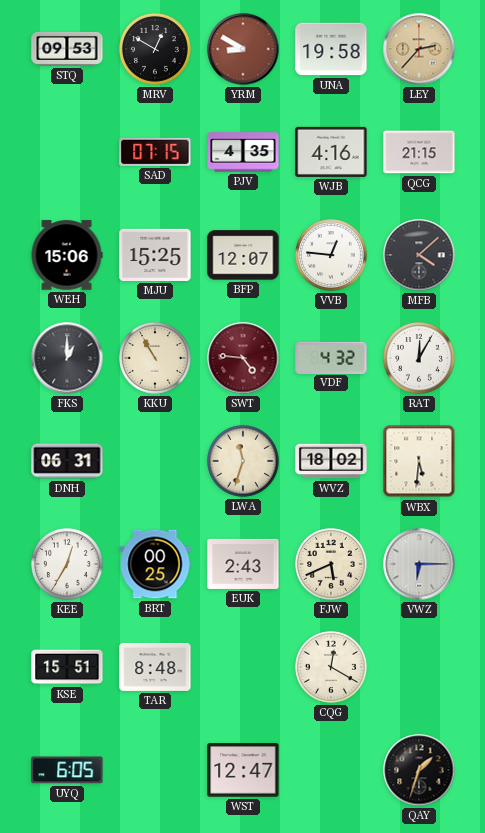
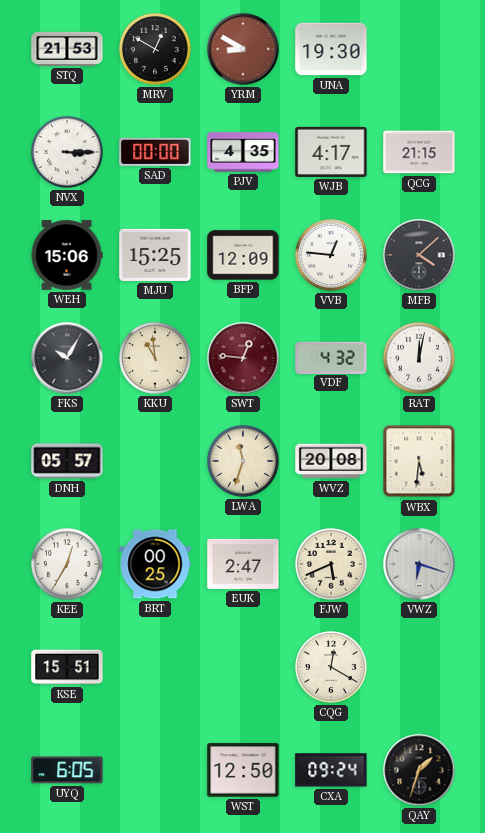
STQ: 09:53 -> 21:53 (67, 49)
UNA: 19:58 -> 19:30 (331, 49)
LEY: 2:37 -> none (419, 49)
NVX: none -> 3:15 (68, 153)
SAD: 07:15 -> 00:00 (155, 152)
WJB: 4:16 -> 4:17 (331, 152)
BFP: 12:07 -> 12:09 (243, 255)
FKS: 1:00 -> 10:05 (67, 358)
KKU: 10:55 -> 10:59 (156, 359)
SWT: 4:46 -> 12:46 (243, 358)
RAT: 12:05 -> 12:02 (420, 359)
DNH: 06:31 -> 05:57 (67, 461)
WVZ: 18:02 -> 20:08 (331, 461)
EUK: 2:43 -> 2:47 (243, 564)
VWZ: 6:15 -> 6:18 (419, 564)
TAR: 8:48 -> none (155, 667)
WST: 12:47 -> 12:50 (243, 770)
CXA: none -> 09:24 (331, 770)
